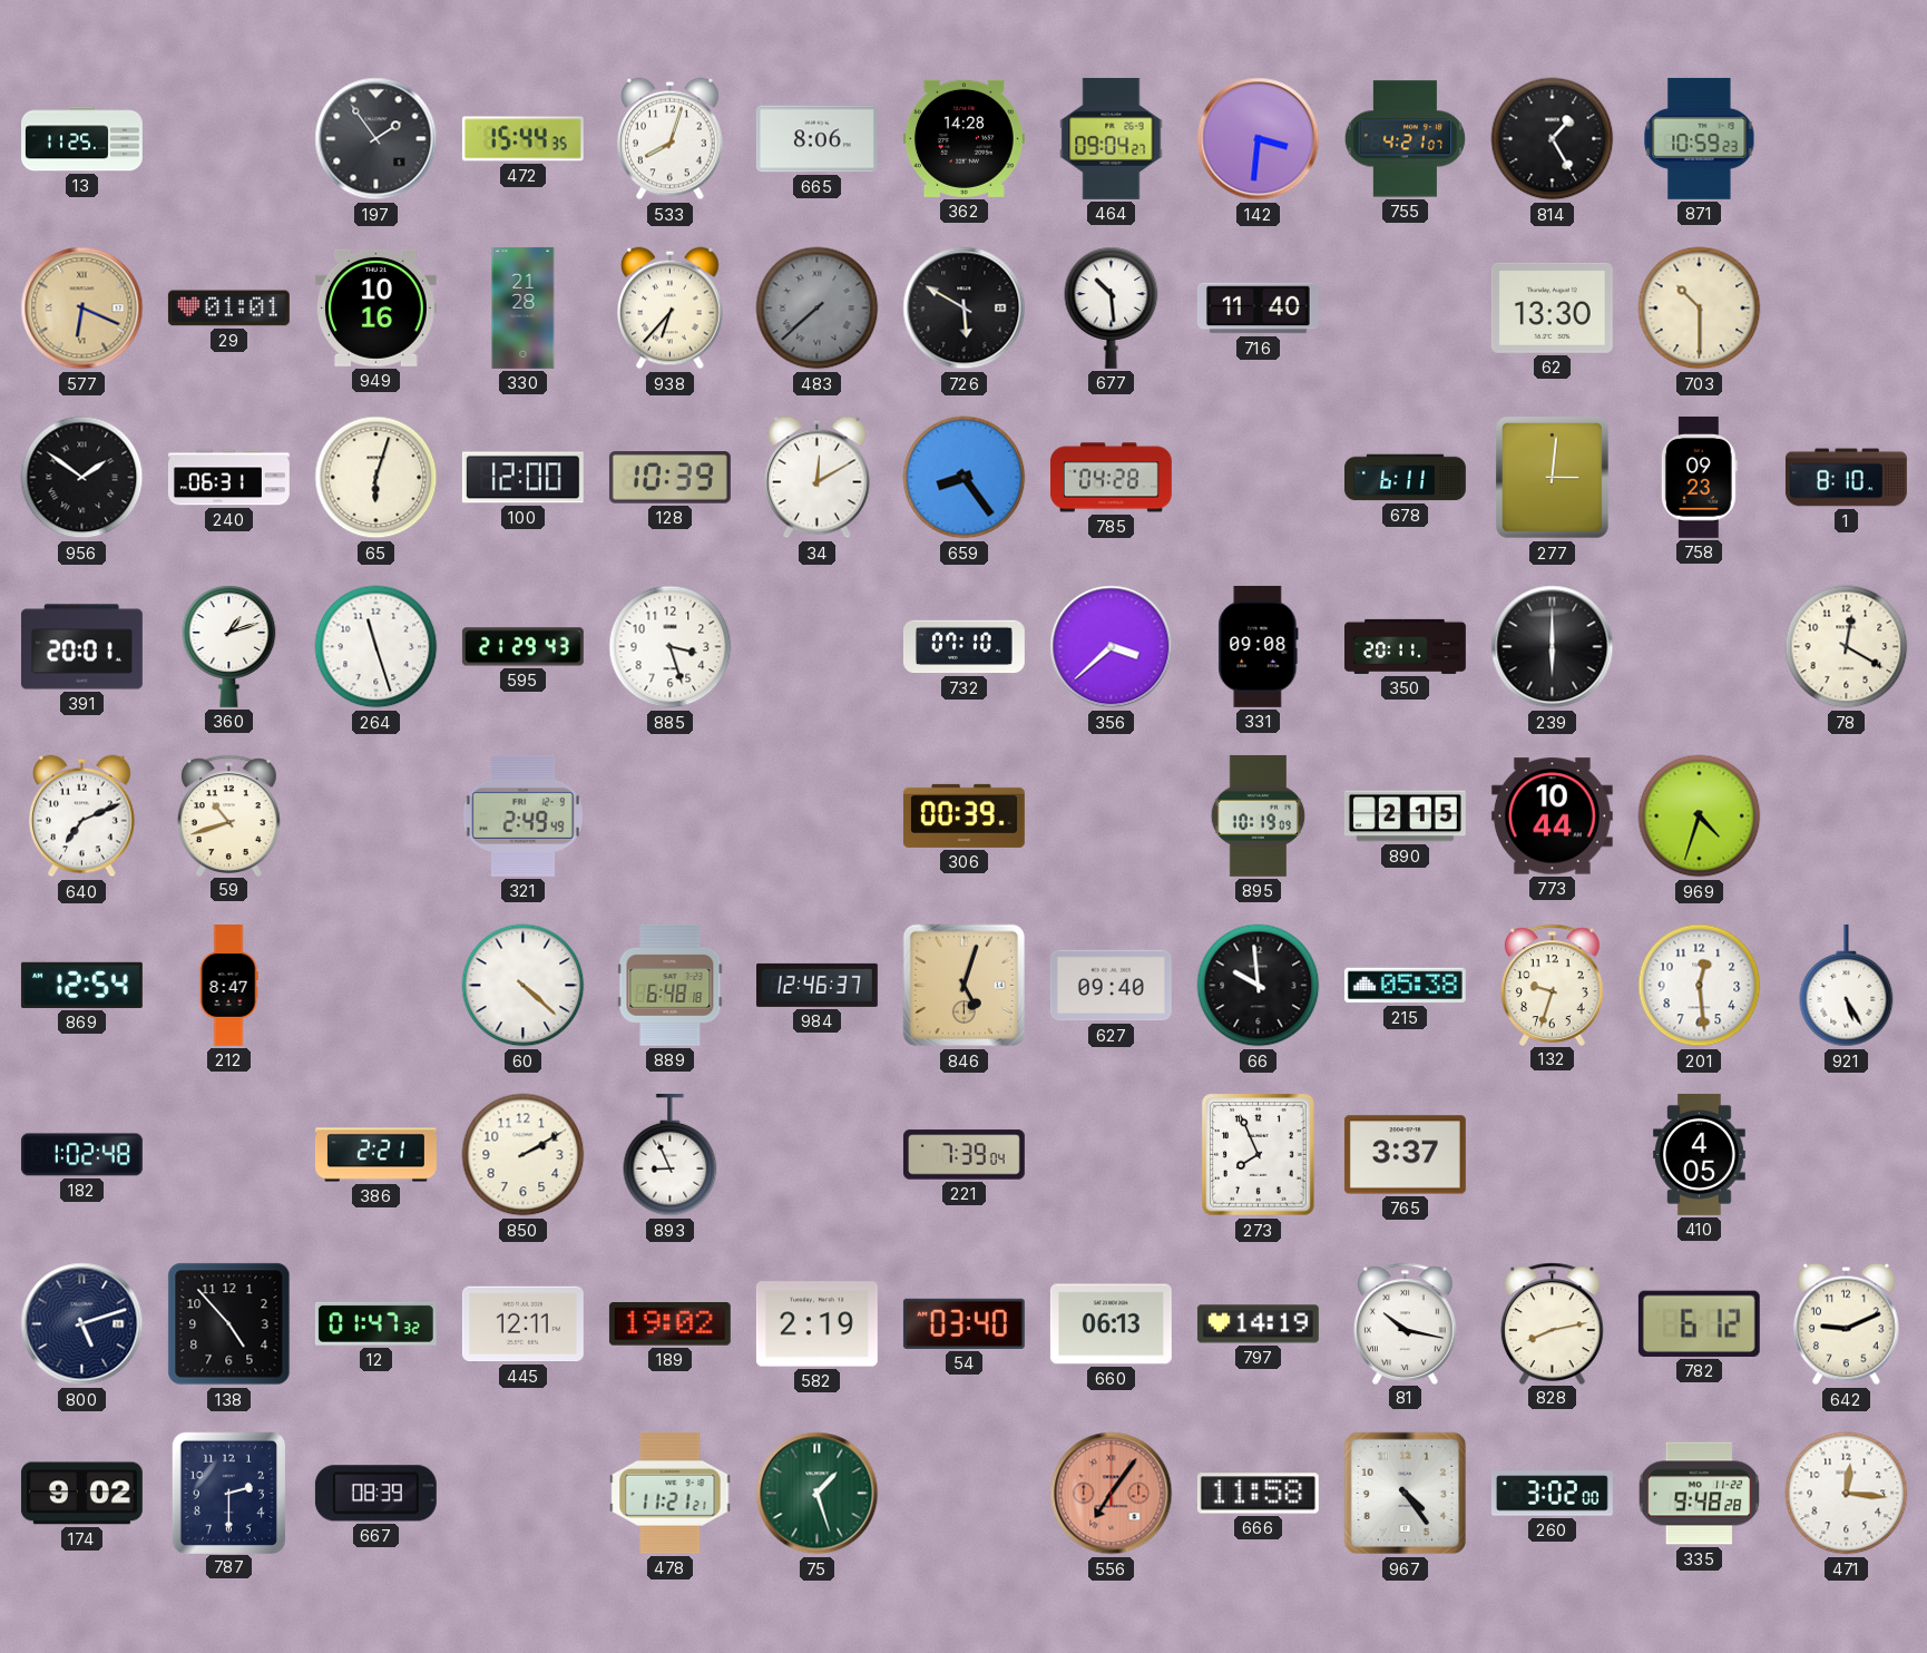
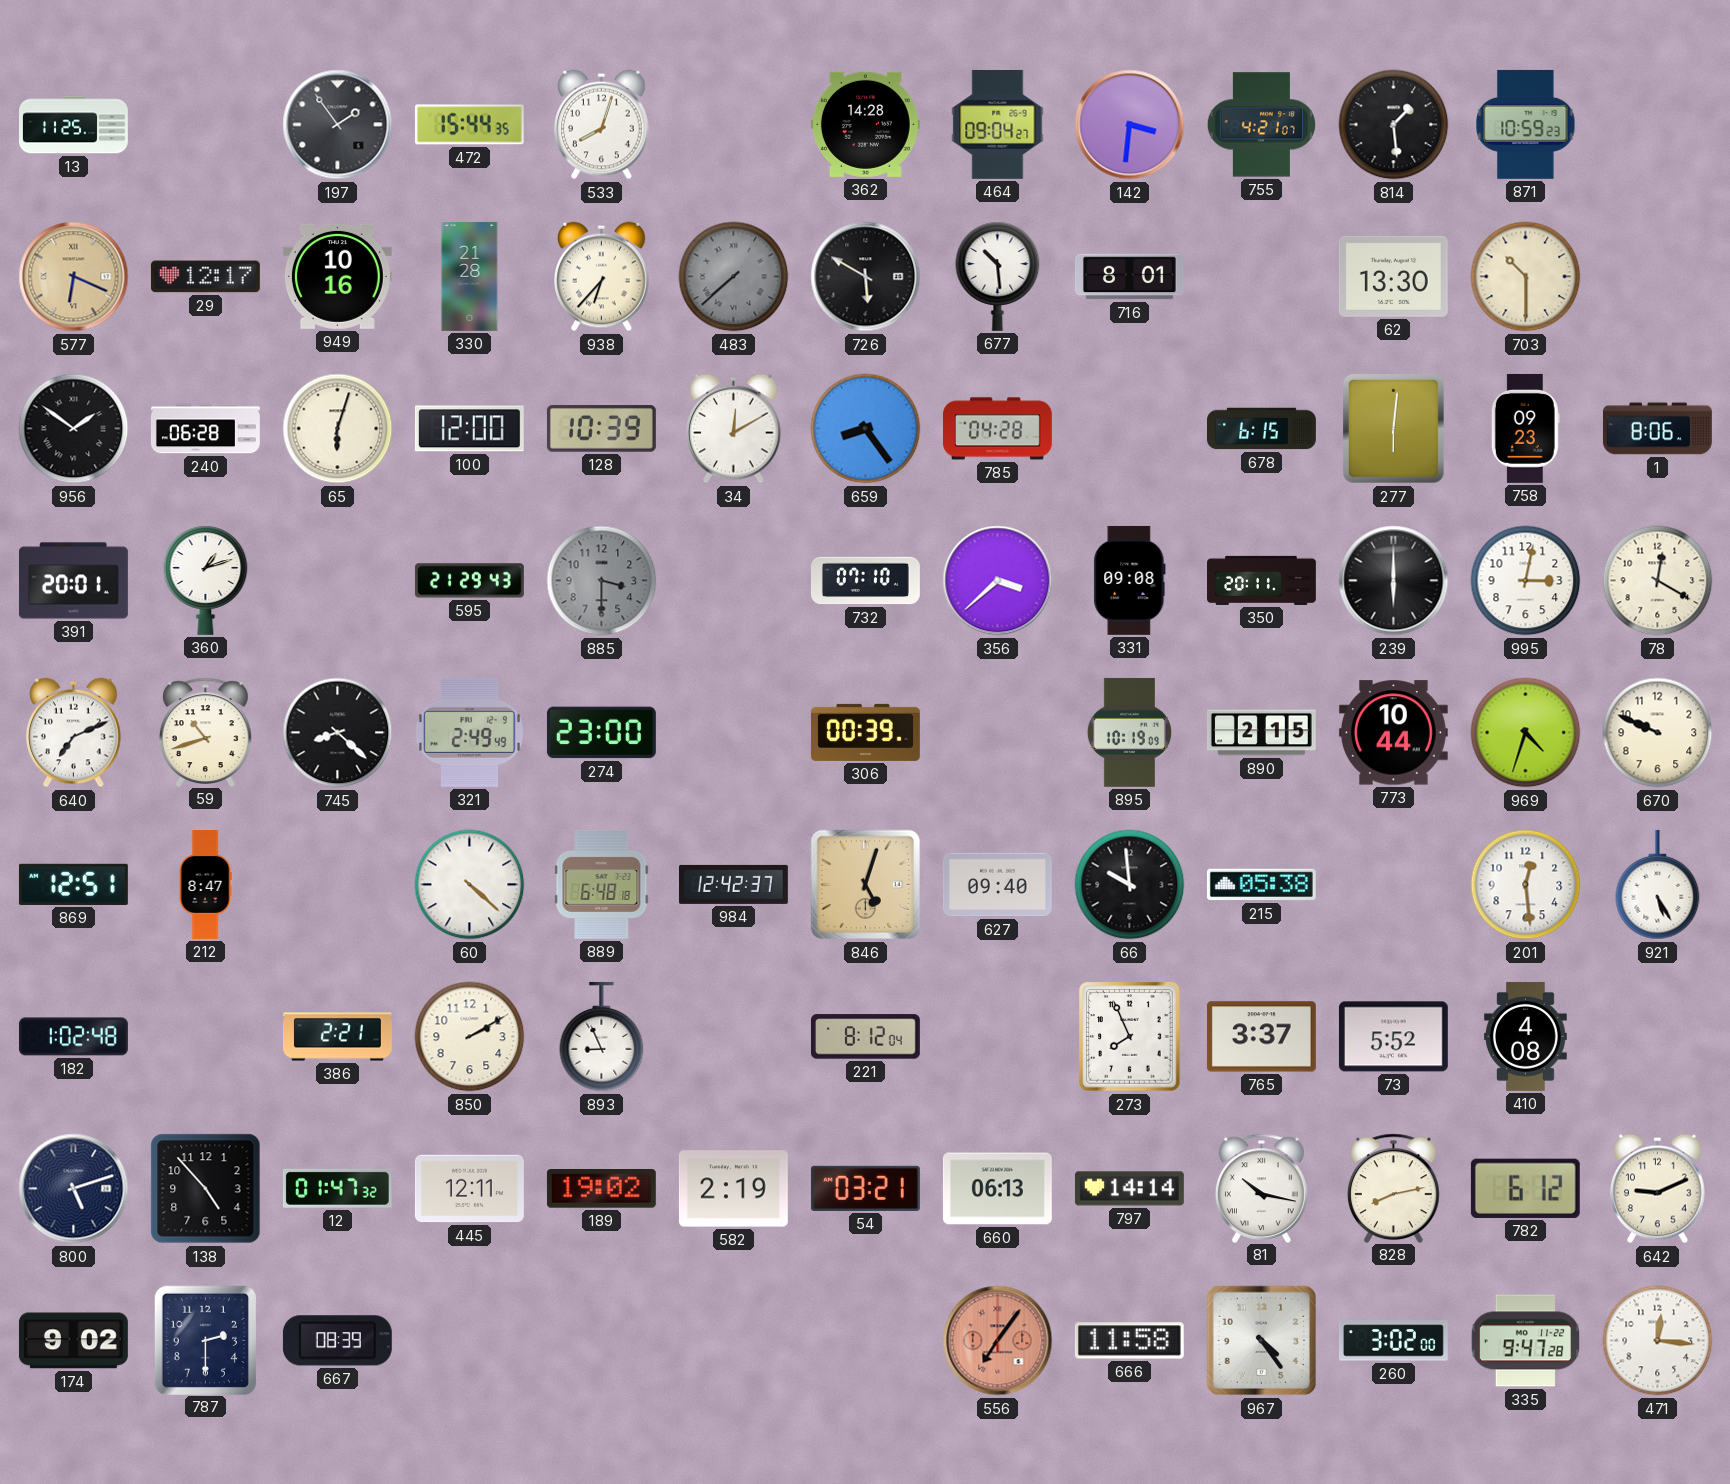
665: 8:06 -> none (816, 139)
814: 1:25 -> 1:29 (1394, 125)
29: 01:01 -> 12:17 (205, 277)
716: 11:40 -> 8:01 (1129, 277)
240: 06:31 -> 06:28 (205, 429)
678: 6:11 -> 6:15 (1262, 429)
277: 3:01 -> 6:01 (1394, 429)
1: 8:10 -> 8:06 (1657, 429)
264: 11:27 -> none (376, 647)
885: 3:27 -> 3:30 (602, 581)
885 dial: white -> grey (602, 581)
995: none -> 3:02 (1526, 581)
745: none -> 8:22 (338, 733)
274: none -> 23:00 (601, 733)
670: none -> 9:49 (1658, 733)
869: 12:54 -> 12:51 (73, 884)
984: 12:46 -> 12:42 (733, 884)
132: 9:33 -> none (1553, 985)
221: 7:39 -> 8:12 (865, 1037)
73: none -> 5:52 (1393, 1037)
410: 4:05 -> 4:08 (1526, 1036)
54: 03:40 -> 03:21 (865, 1188)
797: 14:19 -> 14:14 (1129, 1189)
478: 11:21 -> none (671, 1493)
75: 1:27 -> none (818, 1494)
335: 9:48 -> 9:47 (1525, 1341)
